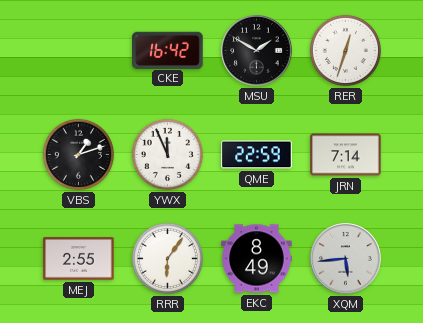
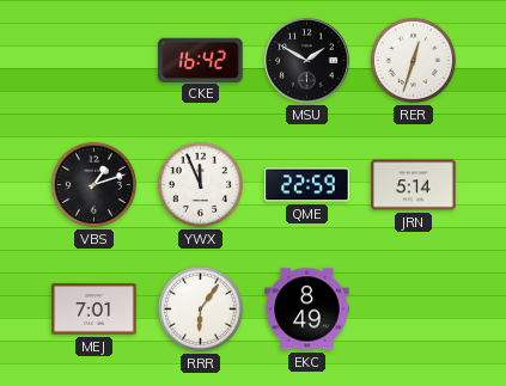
JRN: 7:14 -> 5:14 (414, 185)
MEJ: 2:55 -> 7:01 (95, 310)
XQM: 5:44 -> none (346, 259)
